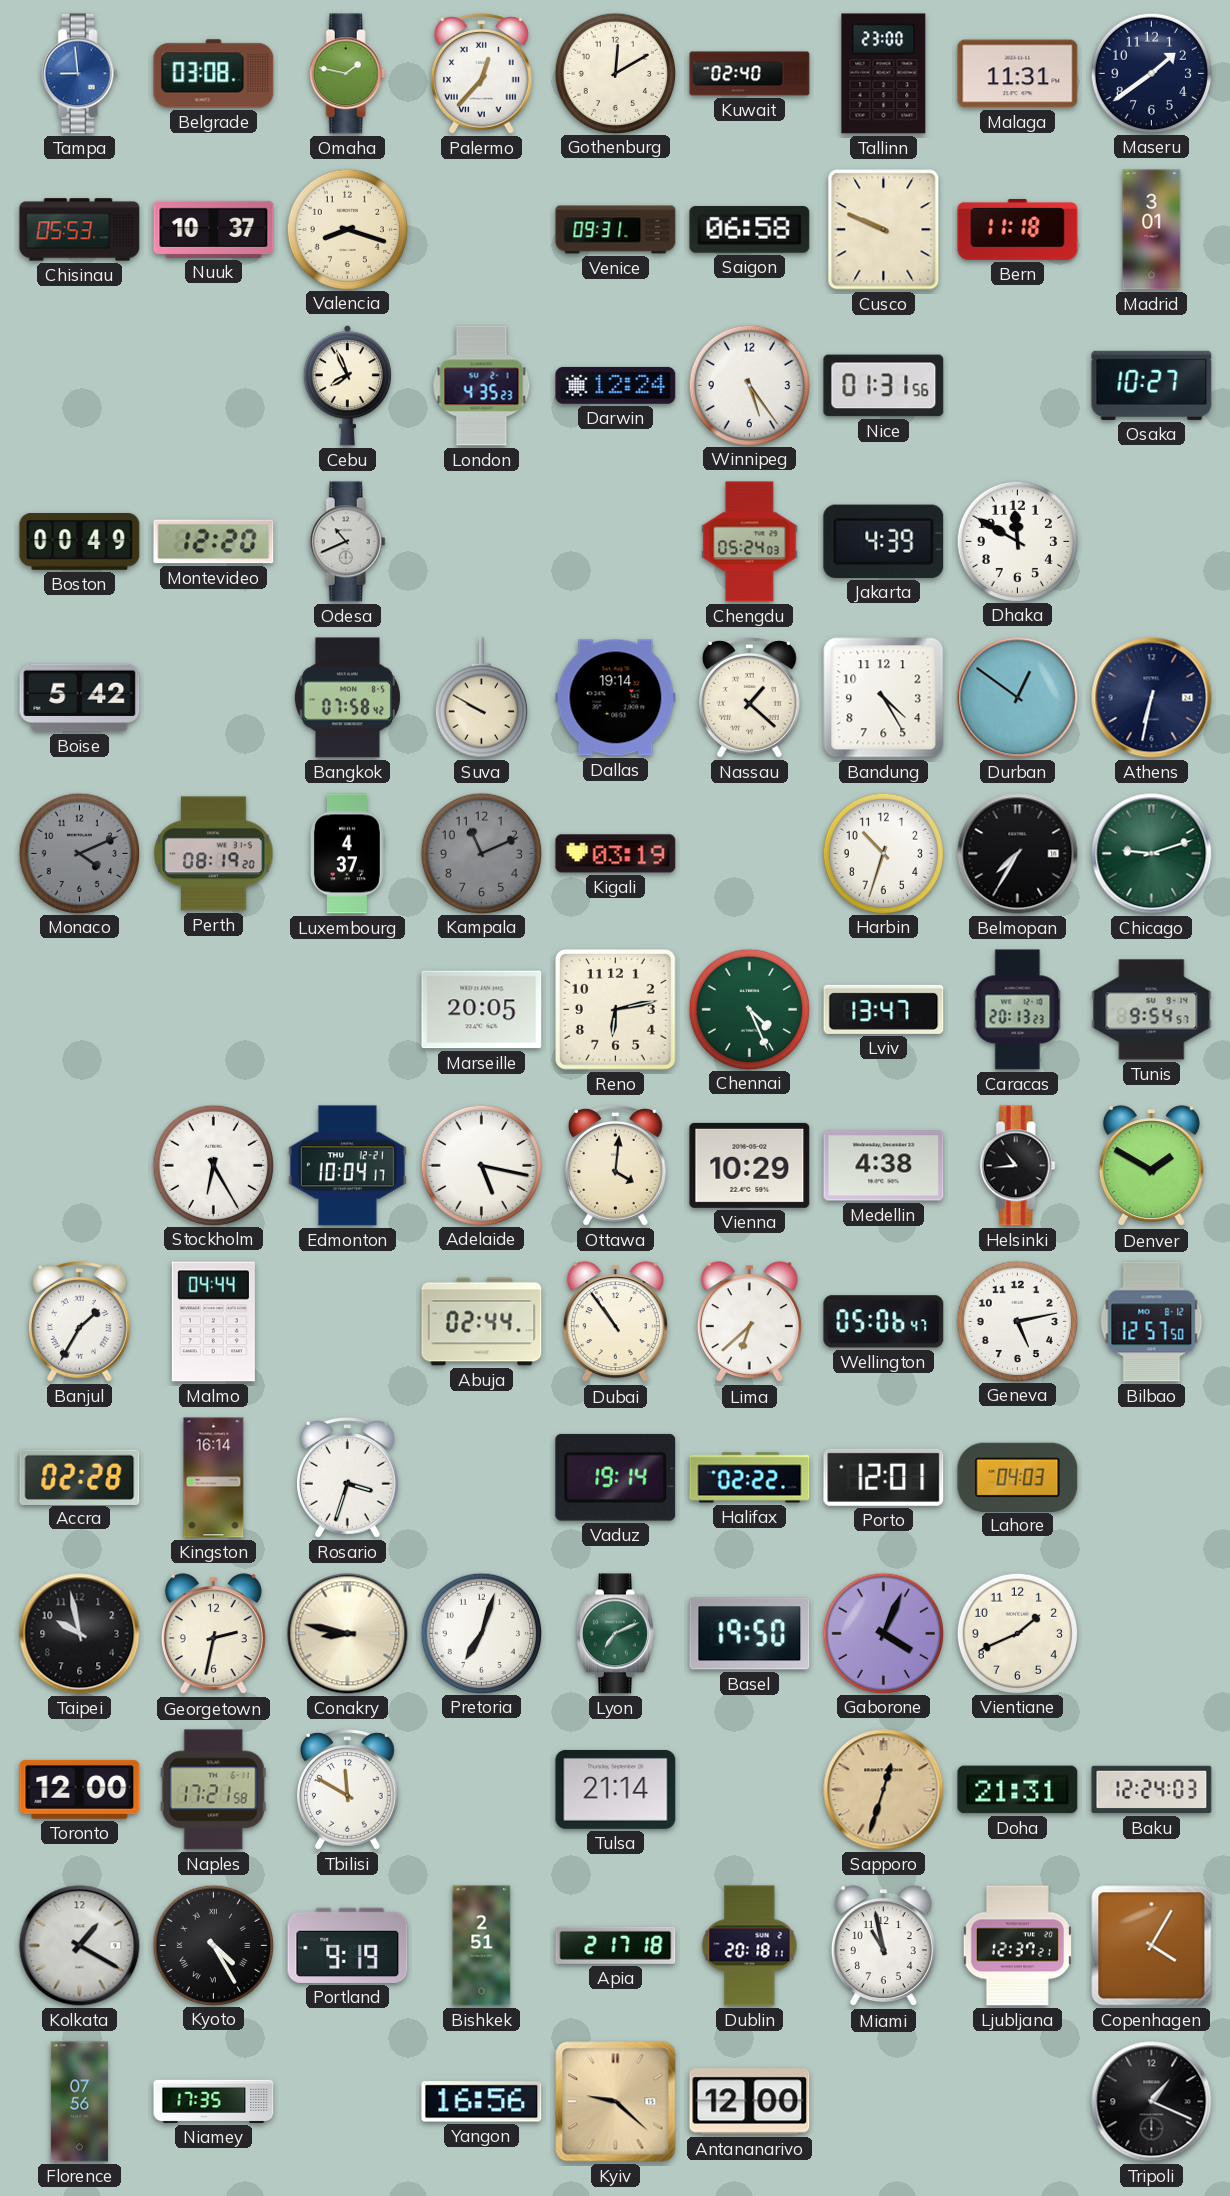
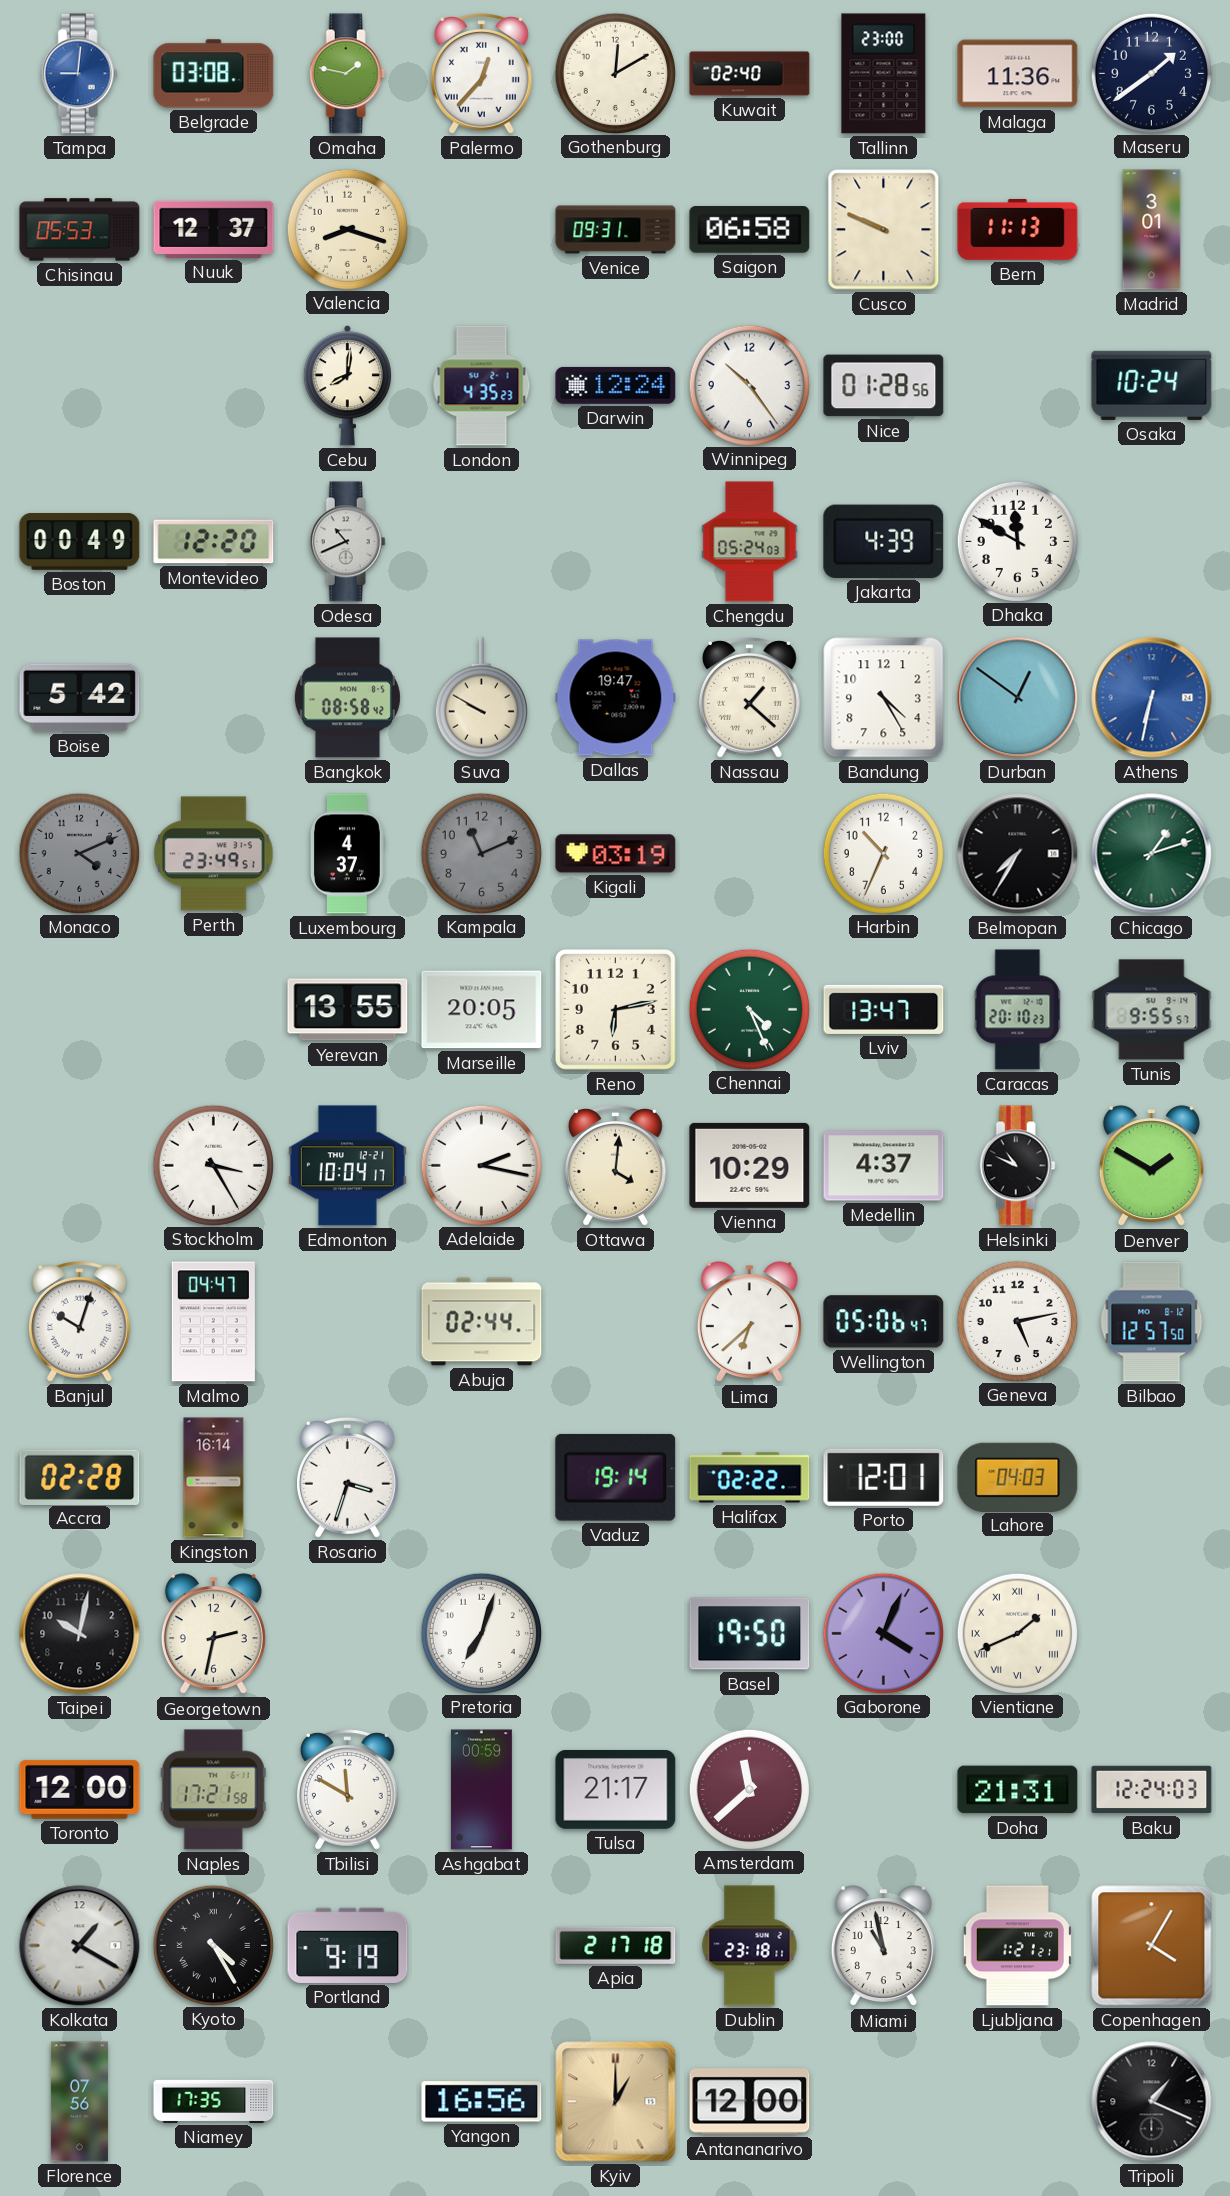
Tampa: 8:59 -> 9:01 (79, 74)
Malaga: 11:31 -> 11:36 (1018, 74)
Nuuk: 10:37 -> 12:37 (214, 229)
Bern: 11:18 -> 11:13 (1018, 230)
Cebu: 7:56 -> 8:01 (347, 386)
Winnipeg: 5:24 -> 10:24 (749, 385)
Nice: 01:31 -> 01:28 (884, 386)
Osaka: 10:27 -> 10:24 (1152, 385)
Bangkok: 07:58 -> 08:58 (347, 698)
Dallas: 19:14 -> 19:47 (616, 698)
Athens dial: navy -> blue (1152, 698)
Perth: 08:19 -> 23:49 (214, 854)
Harbin: 10:33 -> 10:34 (883, 853)
Chicago: 9:12 -> 1:12 (1152, 854)
Yerevan: none -> 13:55 (348, 1010)
Caracas: 20:13 -> 20:10 (1018, 1010)
Tunis: 9:54 -> 9:55 (1152, 1010)
Stockholm: 6:25 -> 3:25 (213, 1165)
Adelaide: 5:17 -> 2:17 (481, 1165)
Medellin: 4:38 -> 4:37 (884, 1166)
Helsinki: 10:44 -> 10:49 (1017, 1166)
Banjul: 1:35 -> 10:03 (80, 1322)
Malmo: 04:44 -> 04:47 (213, 1322)
Dubai: 10:54 -> none (615, 1322)
Taipei: 9:58 -> 10:02 (80, 1634)
Conakry: 8:47 -> none (348, 1634)
Lyon: 7:11 -> none (615, 1634)
Vientiane numerals: Arabic -> Roman (1017, 1633)
Ashgabat: none -> 00:59 (481, 1790)
Tulsa: 21:14 -> 21:17 (616, 1789)
Amsterdam: none -> 11:38 (749, 1789)
Sapporo: 12:33 -> none (884, 1790)
Bishkek: 2:51 -> none (482, 1946)
Dublin: 20:18 -> 23:18 (750, 1946)
Ljubljana: 12:37 -> 1:21 (1017, 1946)
Kyiv: 9:22 -> 1:00 (616, 2102)
